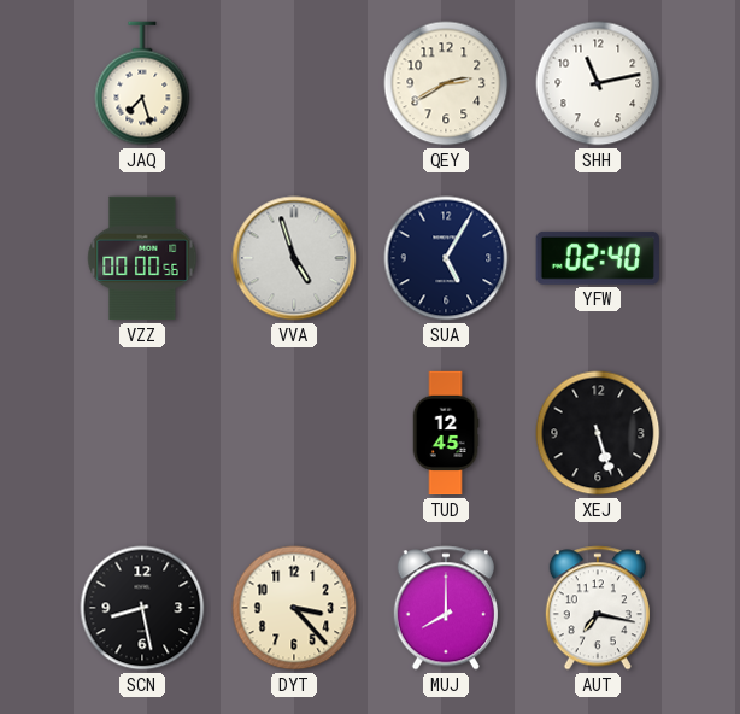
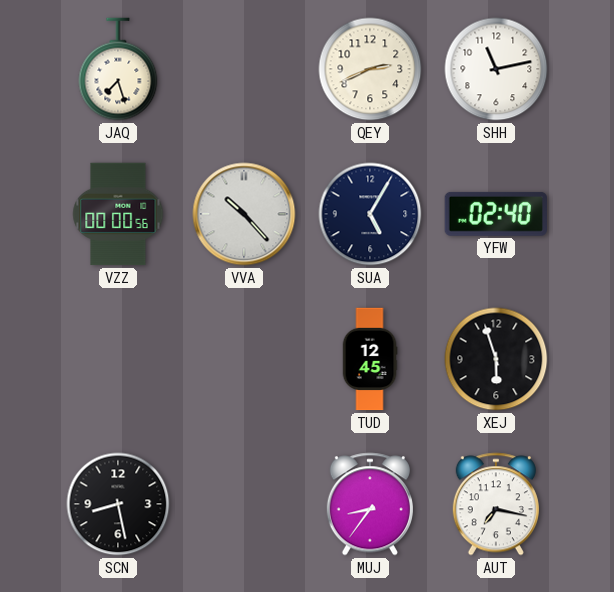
QEY: 2:40 -> 2:41 (370, 69)
VVA: 4:57 -> 10:23 (244, 214)
XEJ: 5:27 -> 5:57 (496, 359)
DYT: 3:23 -> none (294, 608)
MUJ: 8:00 -> 8:36 (370, 504)
